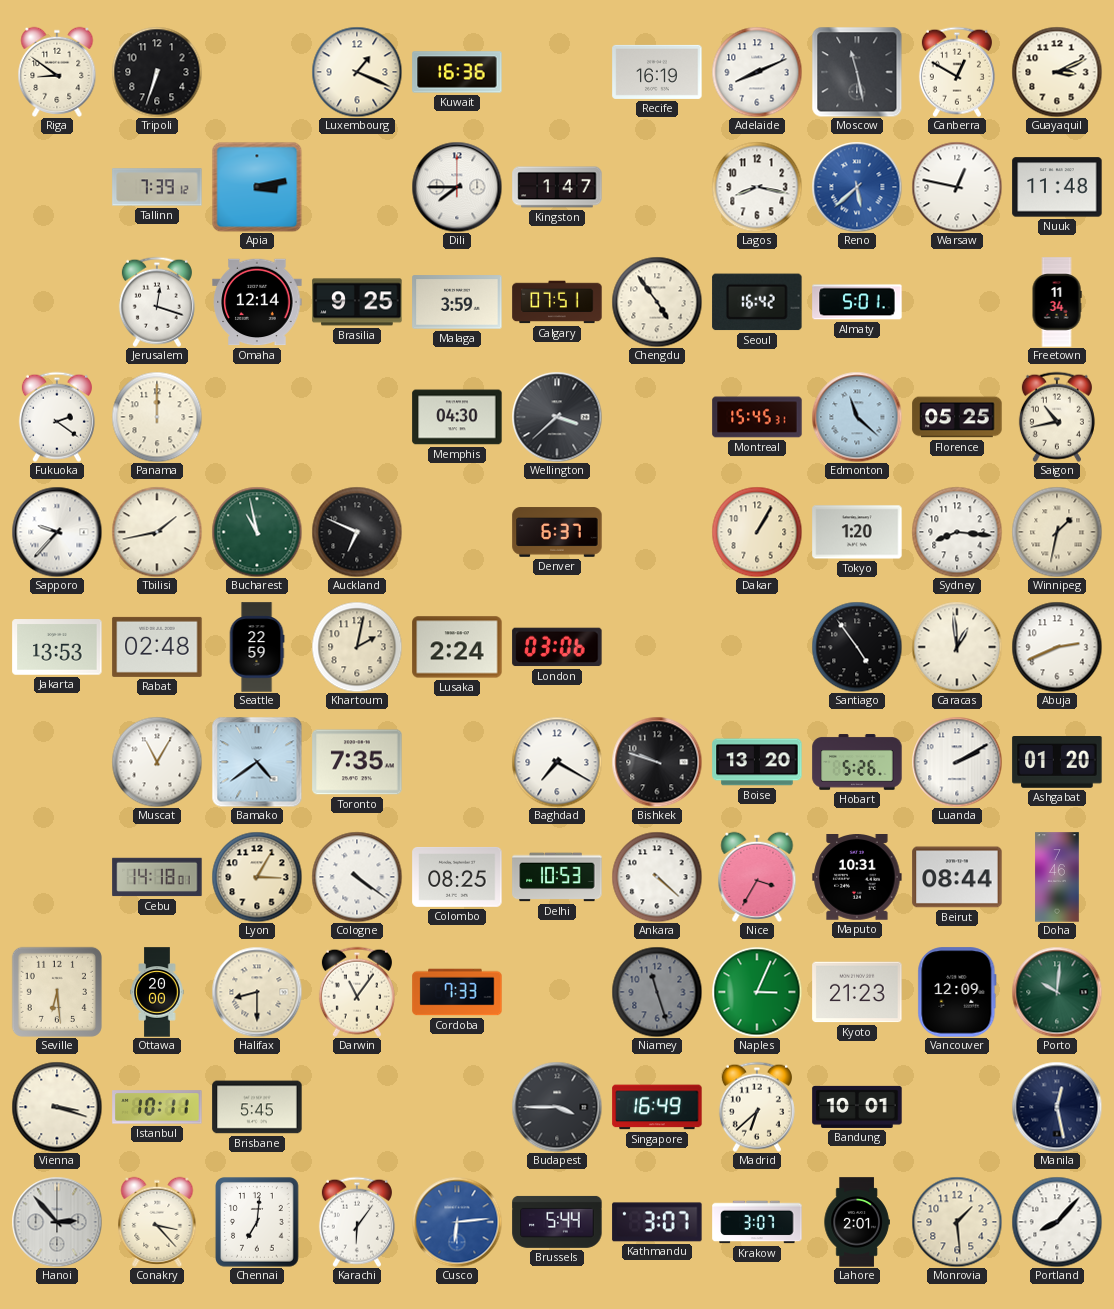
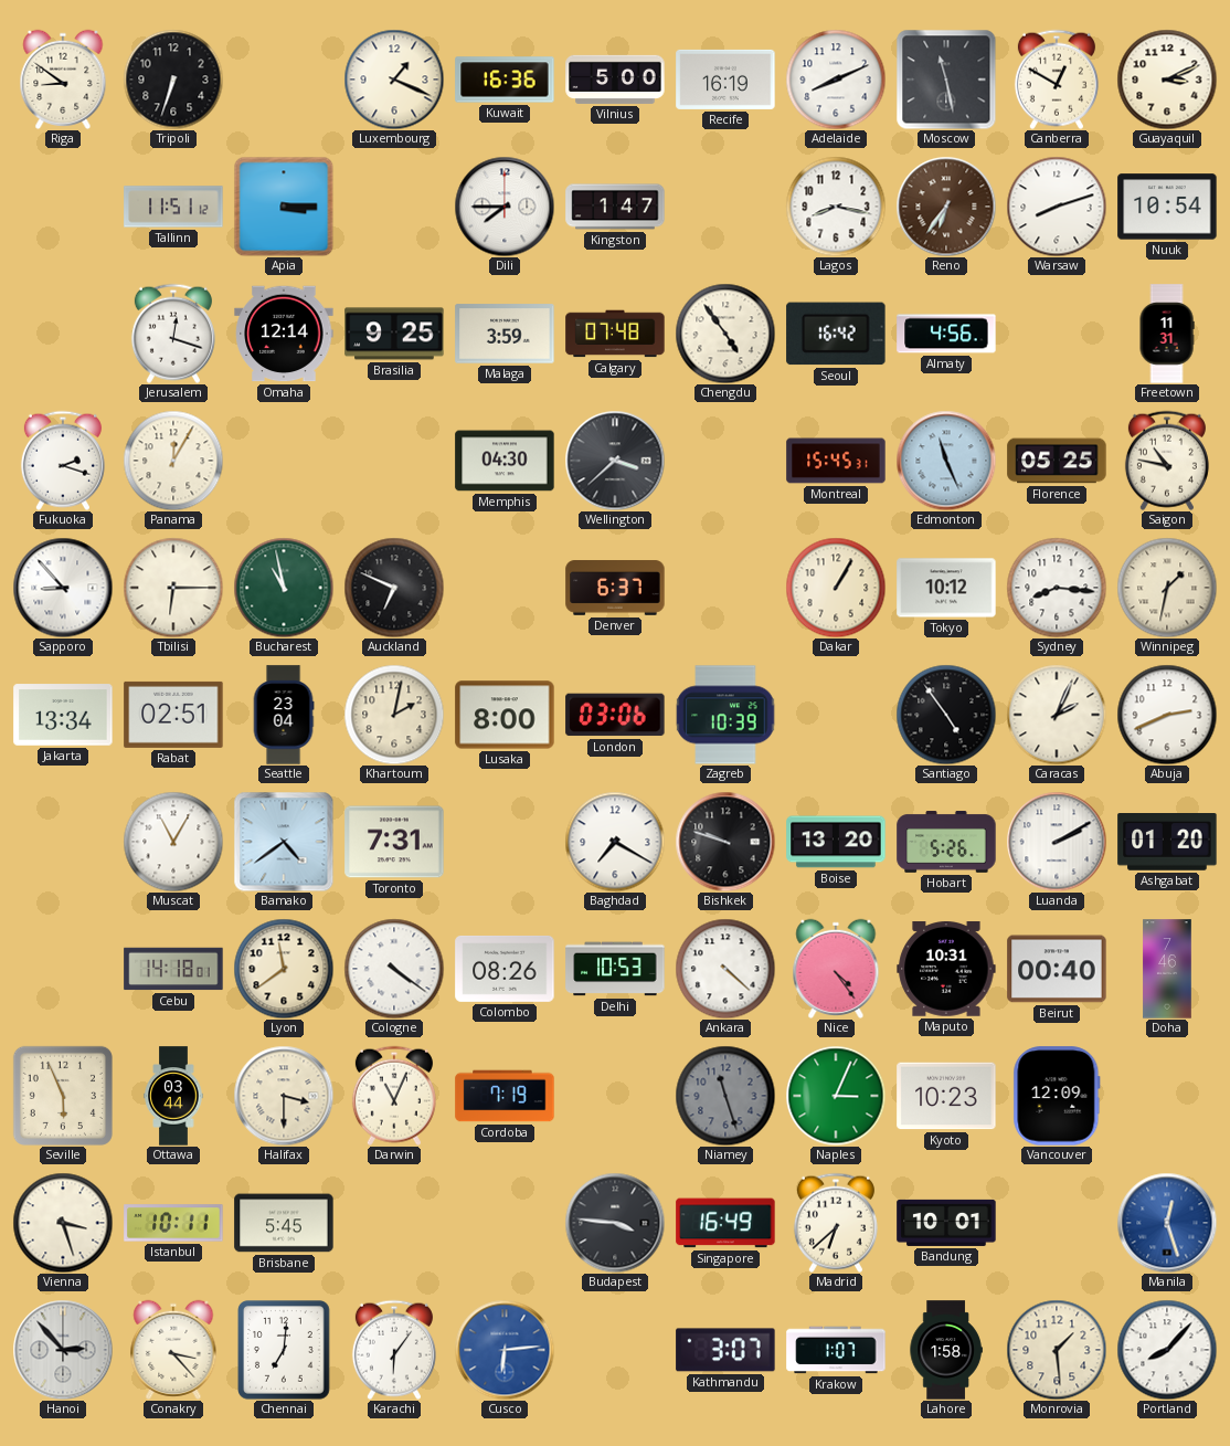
Vilnius: none -> 5:00 (615, 80)
Tallinn: 7:39 -> 11:51 (173, 207)
Apia: 3:13 -> 3:15 (284, 207)
Reno: 5:38 -> 6:36 (946, 207)
Reno dial: blue -> brown (946, 207)
Warsaw: 12:47 -> 8:12 (1057, 207)
Nuuk: 11:48 -> 10:54 (1167, 207)
Calgary: 07:51 -> 07:48 (615, 334)
Almaty: 5:01 -> 4:56 (946, 334)
Freetown: 11:34 -> 11:31 (1167, 334)
Fukuoka: 2:21 -> 2:18 (63, 461)
Panama: 12:00 -> 12:05 (173, 461)
Edmonton: 11:22 -> 11:26 (946, 461)
Saigon: 10:43 -> 10:47 (1167, 461)
Sapporo: 9:37 -> 8:53 (63, 588)
Tbilisi: 1:43 -> 6:15 (173, 588)
Tokyo: 1:20 -> 10:12 (946, 588)
Jakarta: 13:53 -> 13:34 (63, 715)
Rabat: 02:48 -> 02:51 (173, 715)
Seattle: 22:59 -> 23:04 (284, 715)
Lusaka: 2:24 -> 8:00 (505, 715)
Zagreb: none -> 10:39 (725, 715)
Caracas: 12:59 -> 2:04 (1057, 715)
Toronto: 7:35 -> 7:31 (394, 842)
Lyon: 3:05 -> 11:39 (284, 969)
Colombo: 08:25 -> 08:26 (505, 969)
Nice: 3:35 -> 4:24 (836, 969)
Beirut: 08:44 -> 00:40 (1057, 969)
Seville: 6:29 -> 5:56 (63, 1096)
Ottawa: 20:00 -> 03:44 (173, 1096)
Halifax: 8:30 -> 3:30 (284, 1096)
Darwin: 11:06 -> 11:04 (394, 1096)
Cordoba: 7:33 -> 7:19 (505, 1096)
Kyoto: 21:23 -> 10:23 (946, 1096)
Porto: 10:01 -> none (1057, 992)
Vienna: 3:18 -> 3:27 (63, 1223)
Budapest: 3:45 -> 3:46 (615, 1223)
Manila: 12:28 -> 12:27 (1167, 1223)
Manila dial: navy -> blue (1167, 1223)
Brussels: 5:44 -> none (557, 1222)
Krakow: 3:07 -> 1:07 (836, 1350)
Lahore: 2:01 -> 1:58 (946, 1350)
